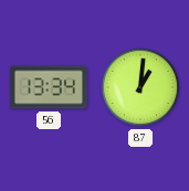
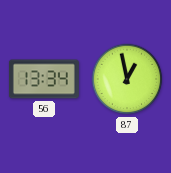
87: 1:01 -> 12:58 (127, 79)
